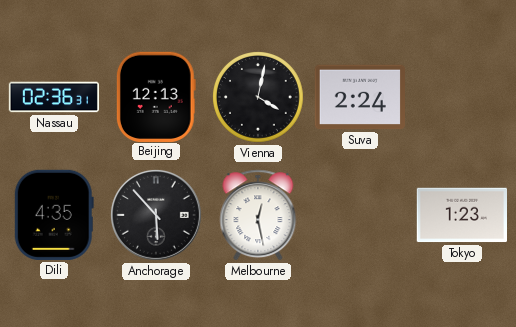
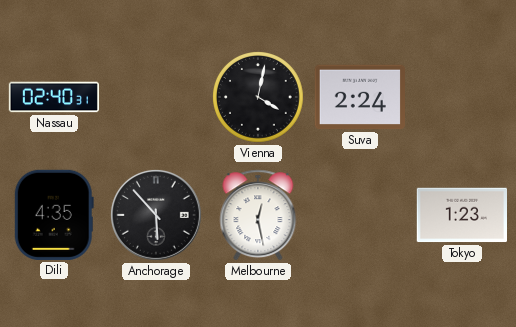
Nassau: 02:36 -> 02:40 (54, 97)
Beijing: 12:13 -> none (156, 96)
